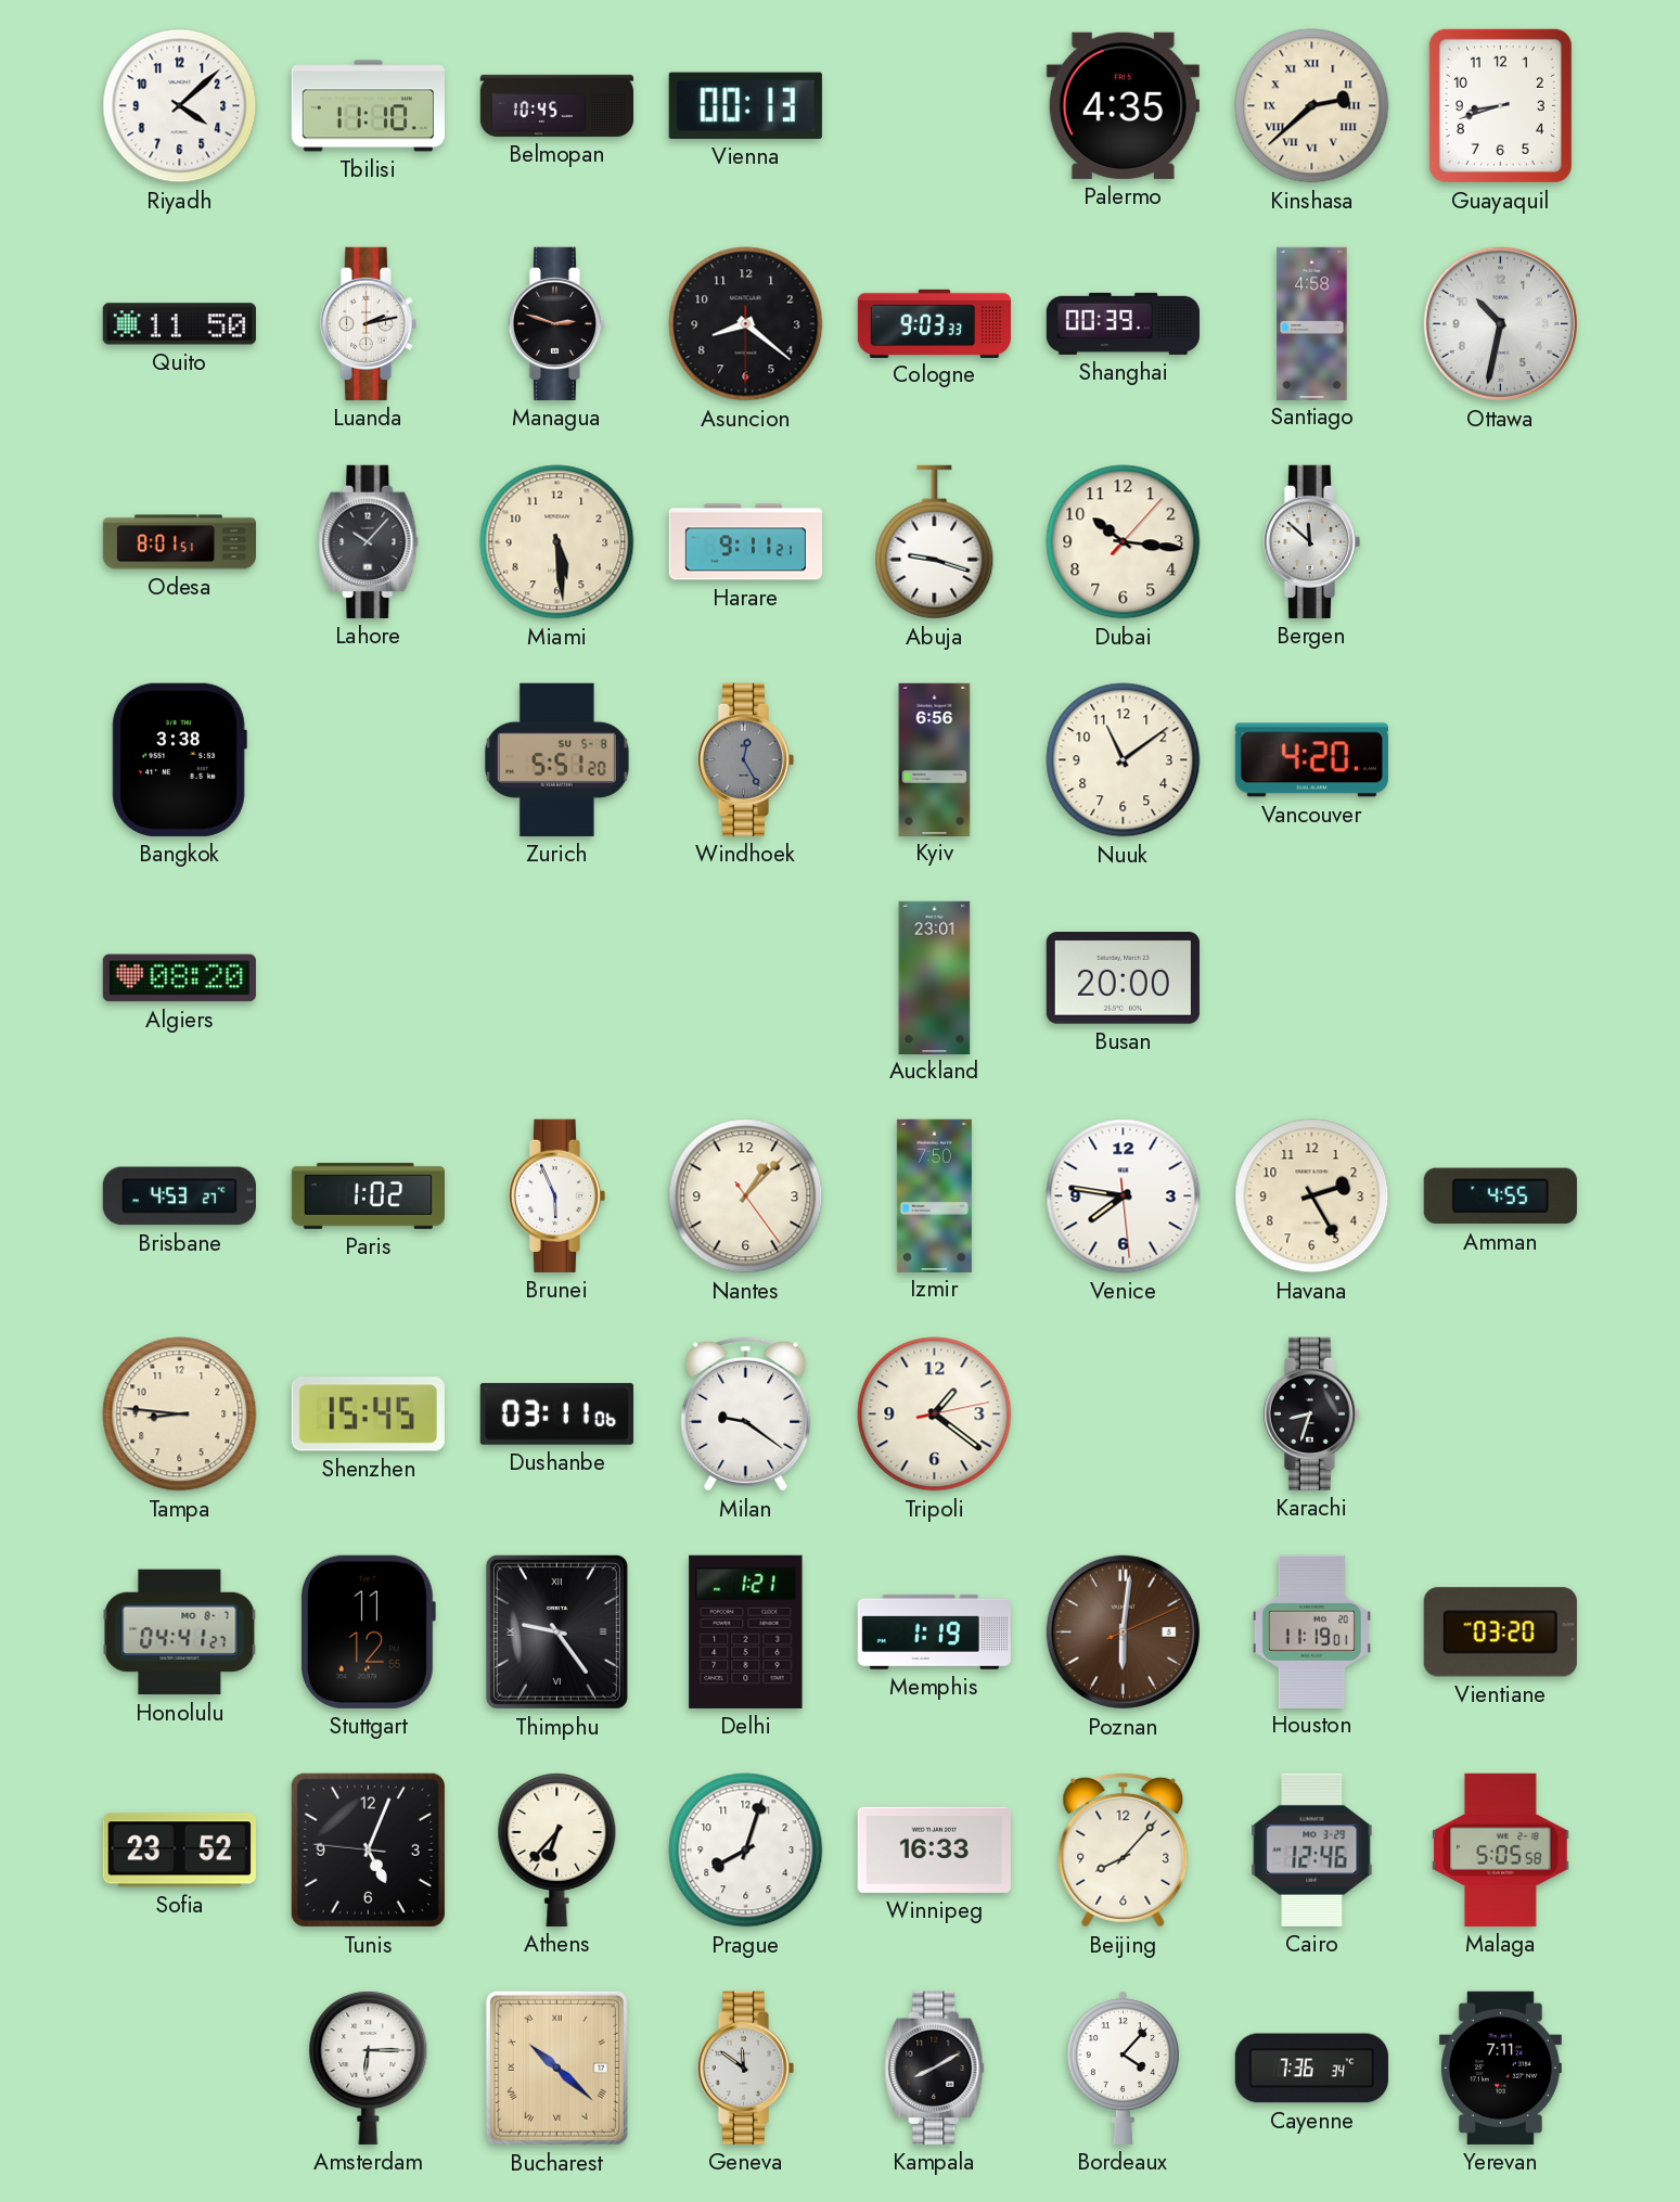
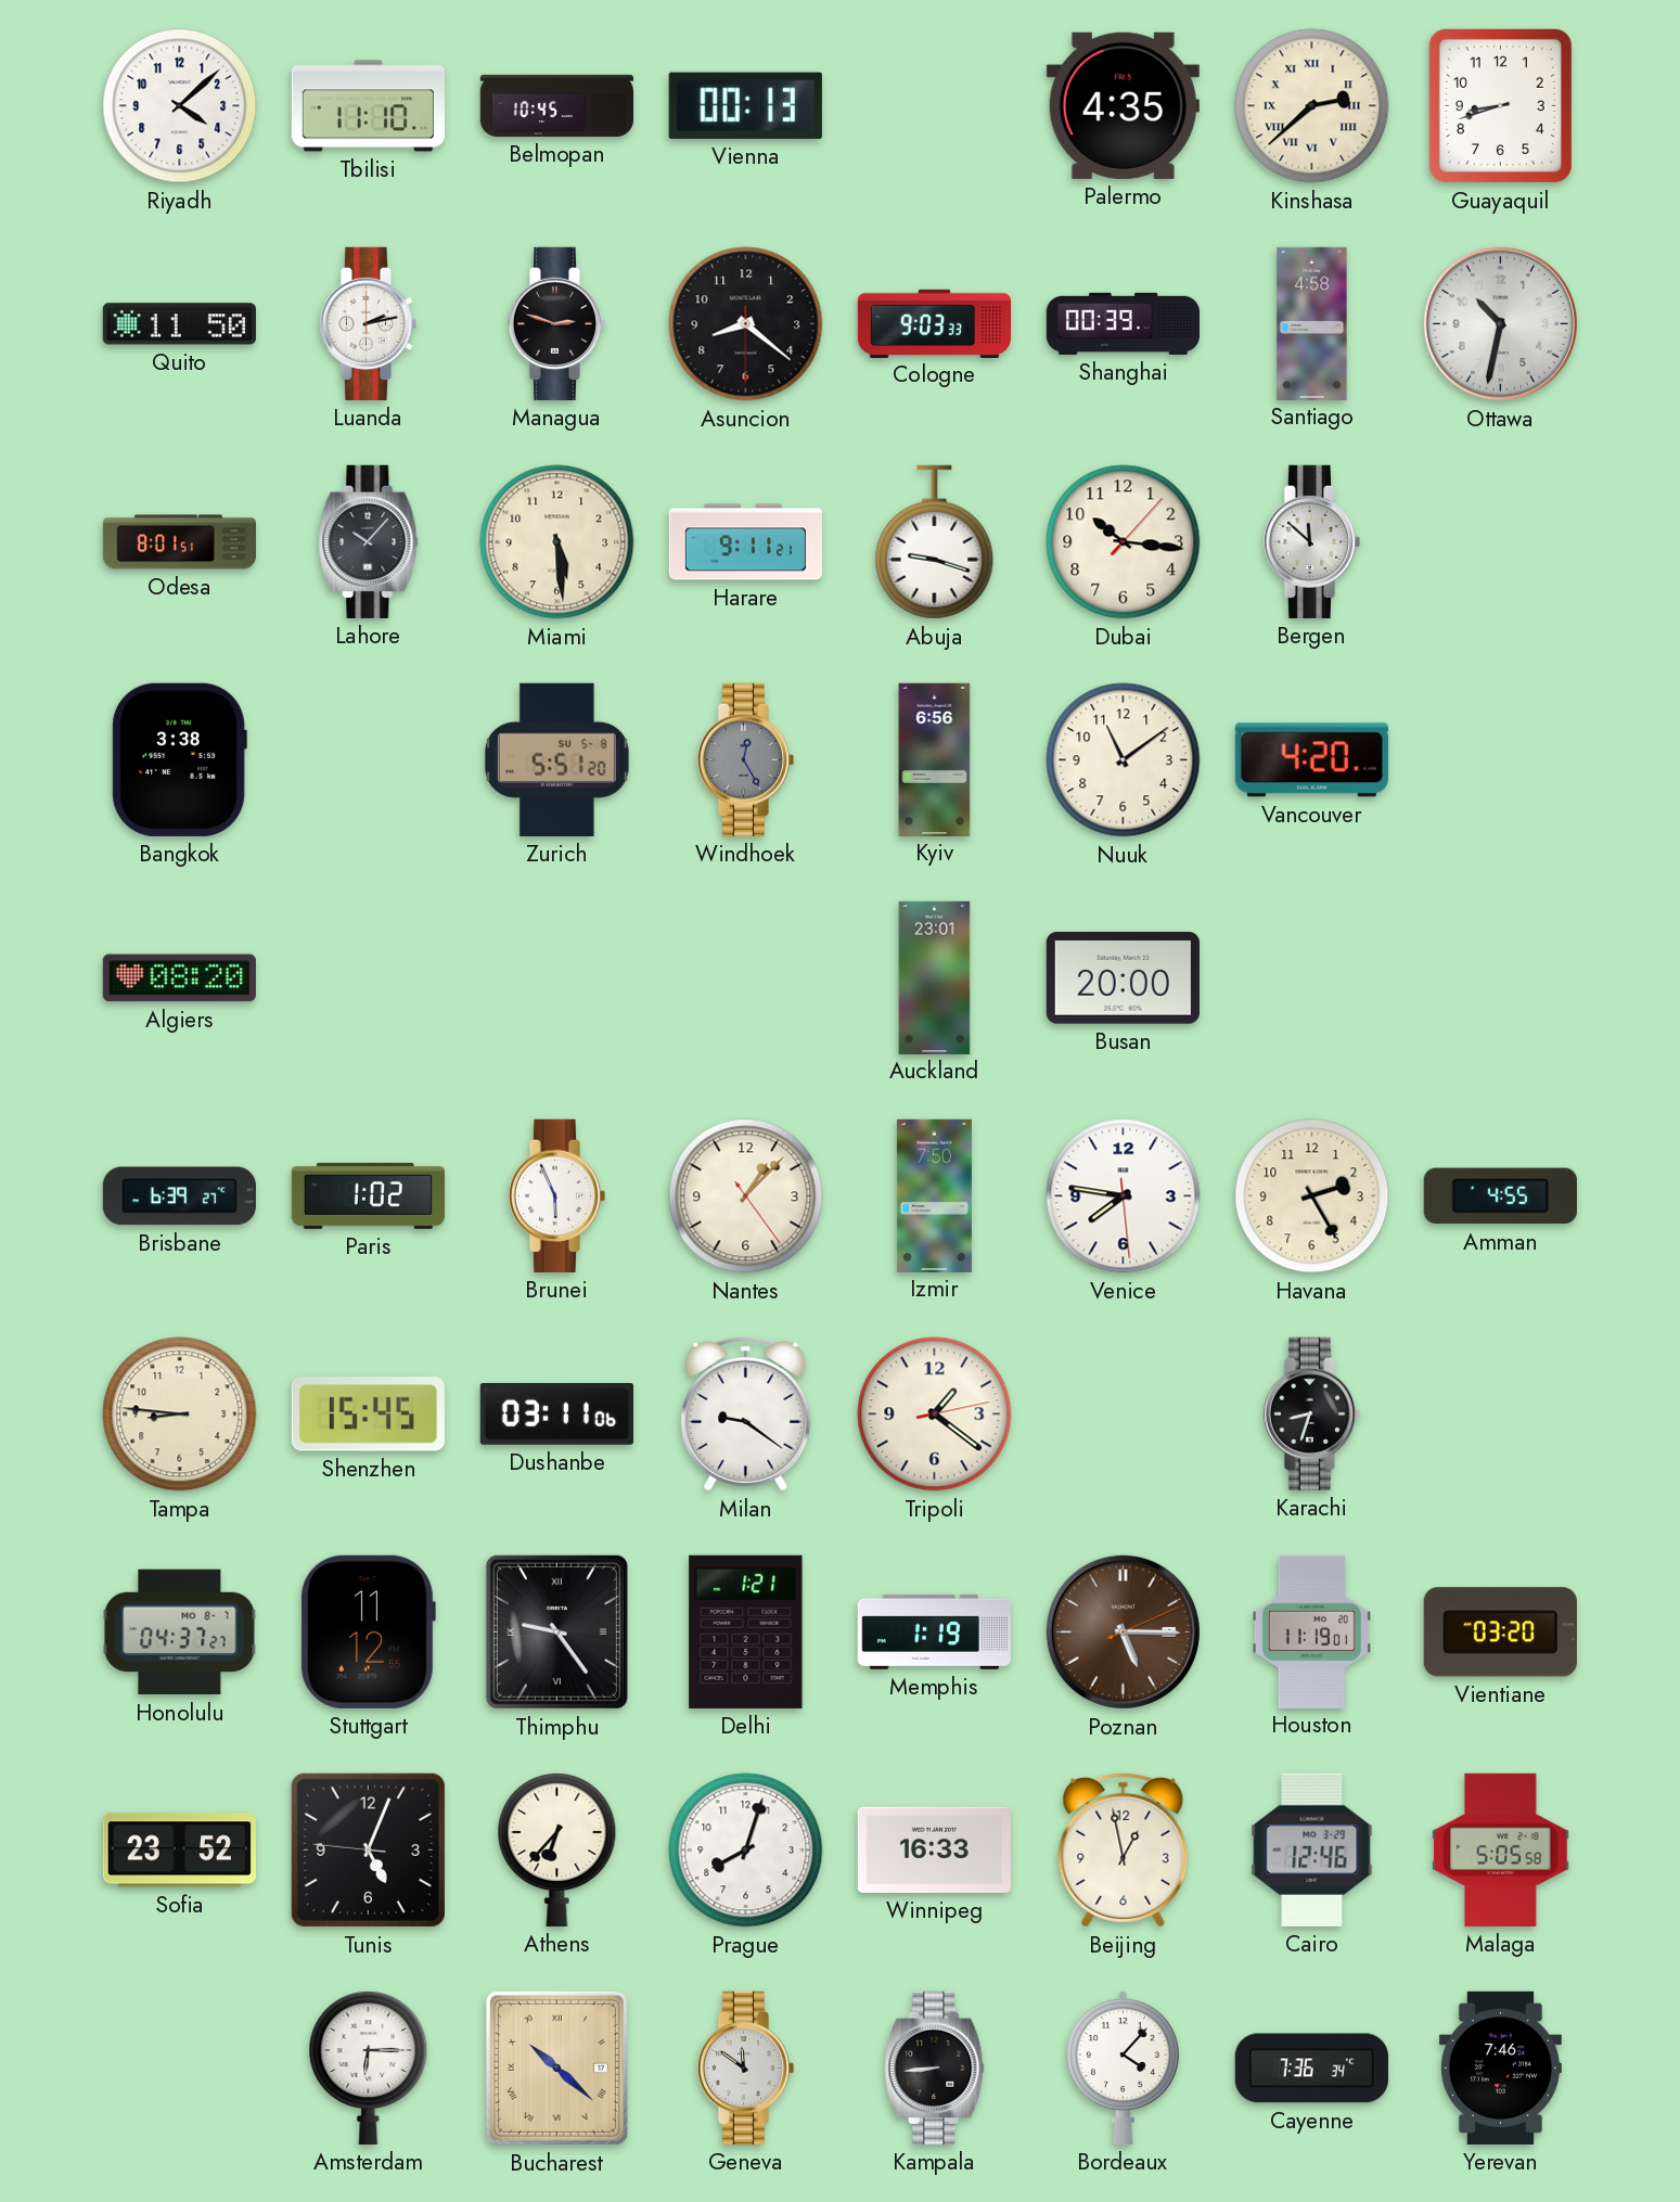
Brisbane: 4:53 -> 6:39 (179, 1196)
Honolulu: 04:41 -> 04:37 (180, 1633)
Poznan: 6:01 -> 5:15 (1123, 1631)
Beijing: 8:07 -> 12:58 (1124, 1849)
Kampala: 8:10 -> 8:44 (935, 2067)
Yerevan: 7:11 -> 7:46 (1500, 2067)
